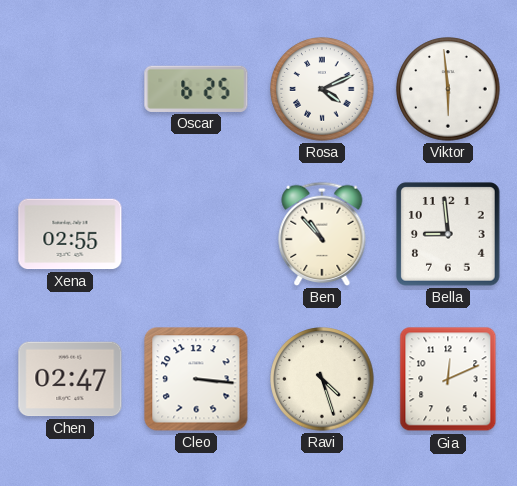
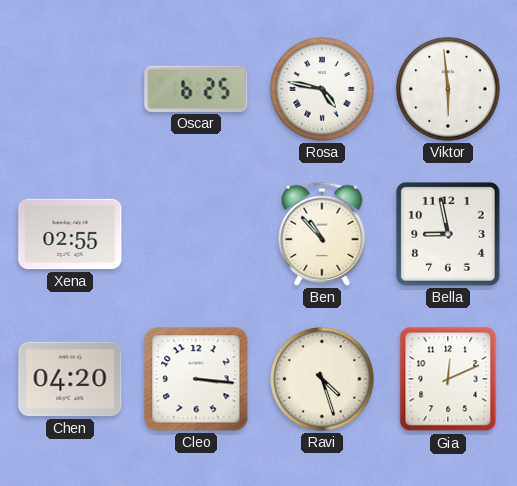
Rosa: 4:11 -> 4:47 (322, 89)
Bella: 8:59 -> 8:58 (448, 234)
Chen: 02:47 -> 04:20 (70, 379)
